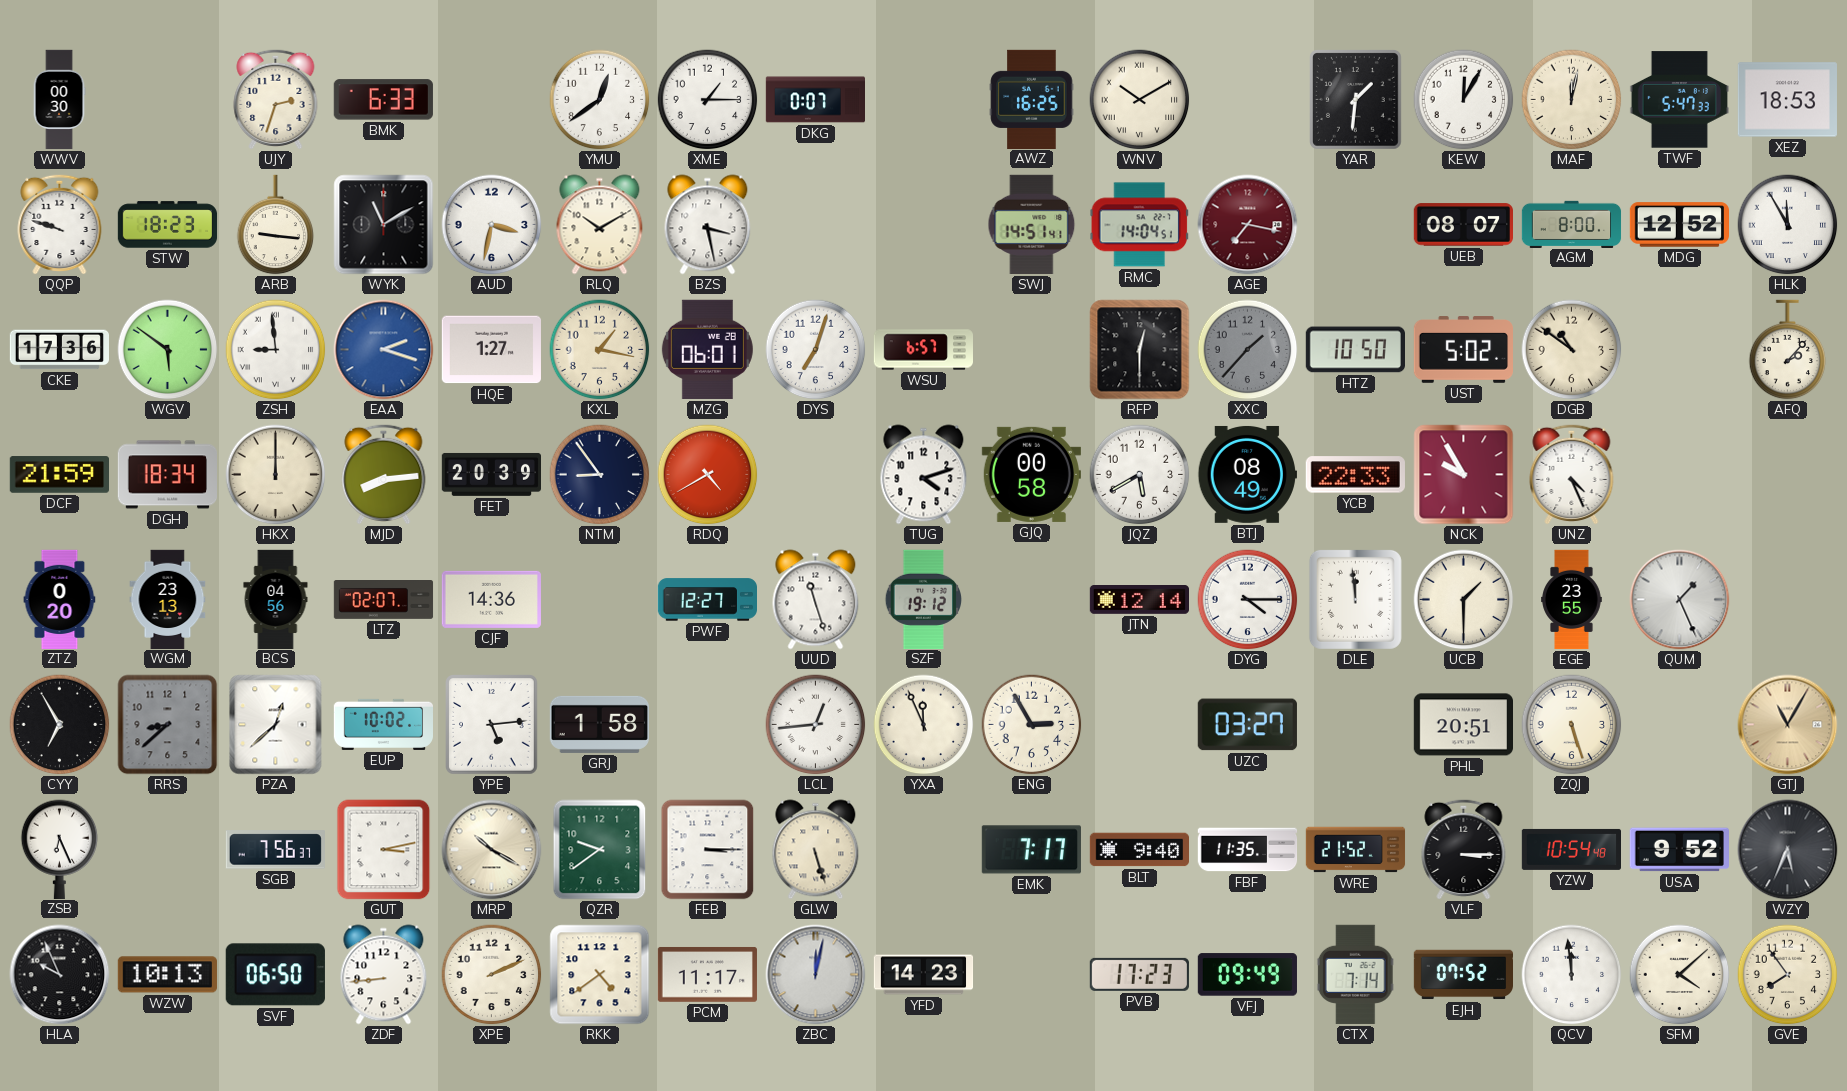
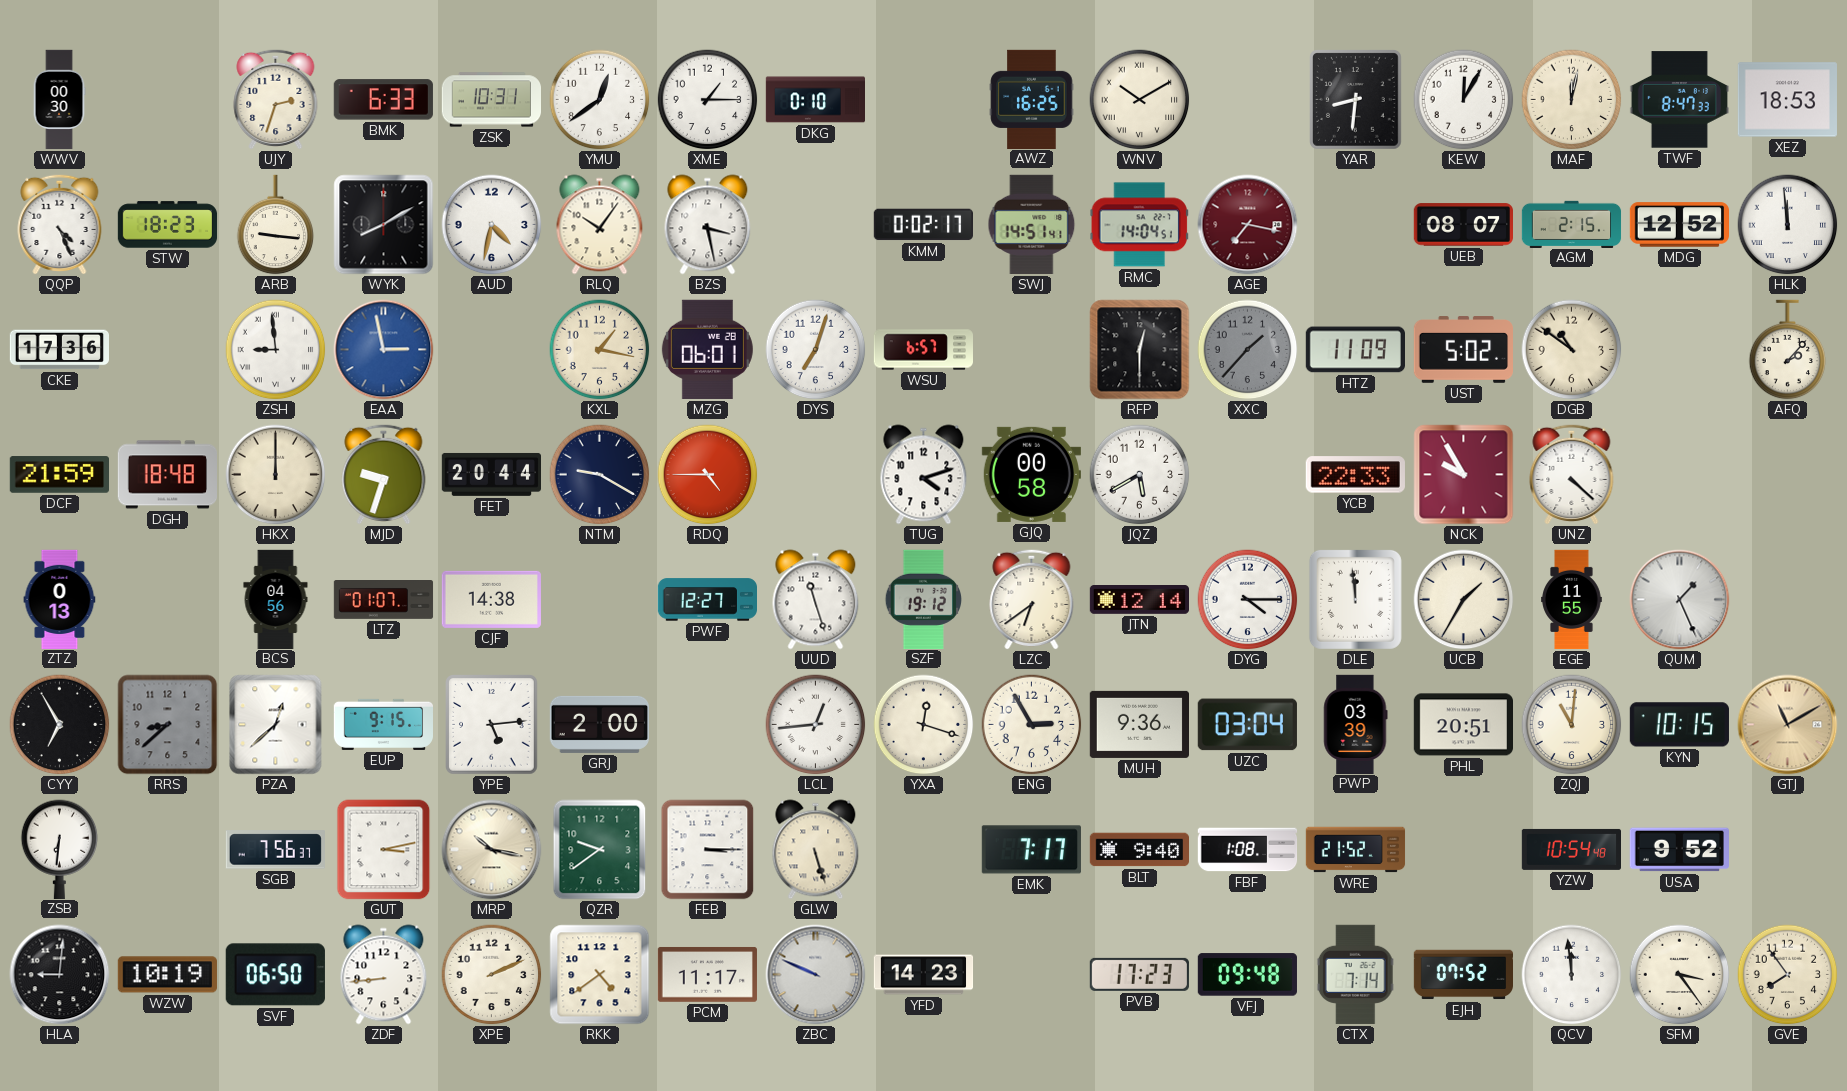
ZSK: none -> 10:31 (491, 100)
DKG: 0:07 -> 0:10 (816, 100)
YAR: 1:31 -> 8:31 (1356, 100)
TWF: 5:47 -> 8:47 (1679, 100)
QQP: 9:48 -> 4:26 (60, 224)
WYK: 11:10 -> 8:10 (384, 225)
AUD: 3:32 -> 4:32 (492, 225)
RLQ: 10:10 -> 10:06 (600, 225)
KMM: none -> 0:02 (923, 225)
AGM: 8:00 -> 2:15 (1572, 224)
HLK: 11:55 -> 11:59 (1788, 225)
WGV: 5:51 -> none (168, 350)
EAA: 2:18 -> 2:58 (384, 350)
HQE: 1:27 -> none (491, 350)
HTZ: 10:50 -> 11:09 (1355, 350)
DGH: 18:34 -> 18:48 (167, 475)
MJD: 8:14 -> 9:33 (384, 474)
FET: 20:39 -> 20:44 (491, 474)
NTM: 8:54 -> 9:20 (600, 475)
RDQ: 4:40 -> 4:45 (708, 475)
BTJ: 08:49 -> none (1247, 474)
UNZ: 4:26 -> 4:22 (1572, 474)
ZTZ: 0:20 -> 0:13 (60, 599)
WGM: 23:13 -> none (168, 599)
LTZ: 02:07 -> 01:07 (384, 600)
CJF: 14:36 -> 14:38 (491, 599)
LZC: none -> 6:39 (1032, 599)
UCB: 1:30 -> 1:35 (1464, 600)
EGE: 23:55 -> 11:55 (1572, 600)
EUP: 10:02 -> 9:15 (383, 724)
GRJ: 1:58 -> 2:00 (599, 724)
YXA: 11:56 -> 12:18 (924, 725)
MUH: none -> 9:36 (1139, 724)
UZC: 03:27 -> 03:04 (1247, 725)
PWP: none -> 03:39 (1356, 724)
ZQJ: 5:27 -> 11:01 (1572, 725)
KYN: none -> 10:15 (1679, 725)
GTJ: 11:05 -> 11:10 (1788, 725)
ZSB: 6:26 -> 6:31 (60, 849)
MRP: 10:20 -> 10:17 (492, 850)
FBF: 11:35 -> 1:08 (1248, 850)
VLF: 3:15 -> none (1464, 849)
WZY: 5:34 -> none (1788, 850)
HLA: 9:56 -> 9:01 (60, 975)
WZW: 10:13 -> 10:19 (167, 975)
ZBC: 12:02 -> 9:49 (816, 975)
VFJ: 09:49 -> 09:48 (1247, 975)
SFM: 4:08 -> 3:24 (1680, 975)
